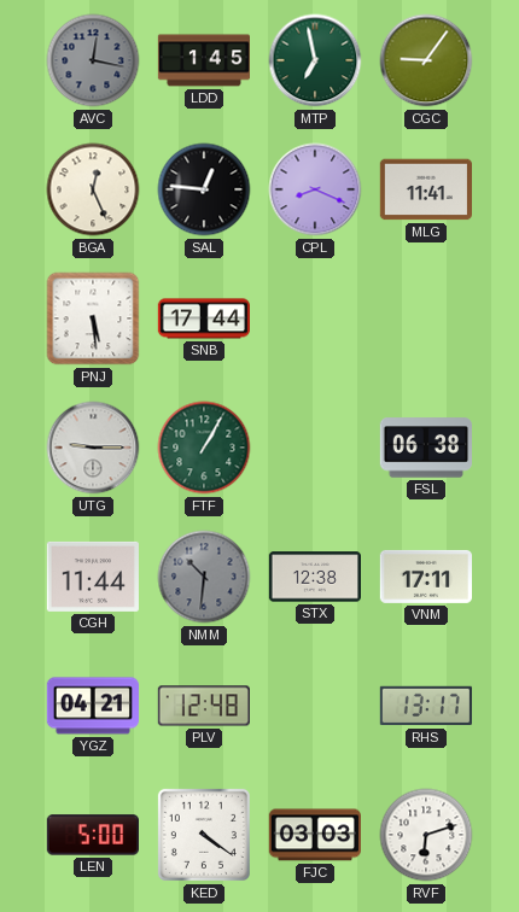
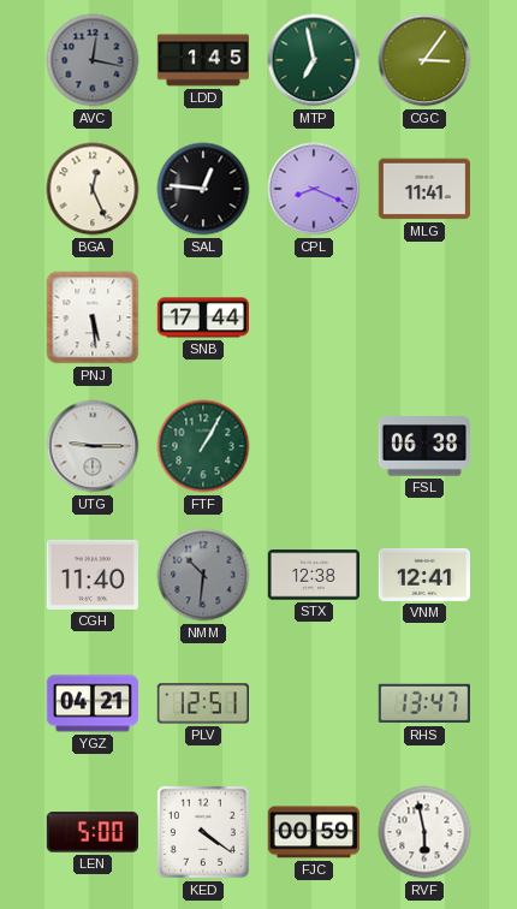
CGC: 9:06 -> 3:06 (424, 60)
CGH: 11:44 -> 11:40 (93, 575)
VNM: 17:11 -> 12:41 (423, 575)
PLV: 12:48 -> 12:51 (202, 703)
RHS: 13:17 -> 13:47 (424, 703)
FJC: 03:03 -> 00:59 (314, 832)
RVF: 6:12 -> 5:58 (424, 832)
